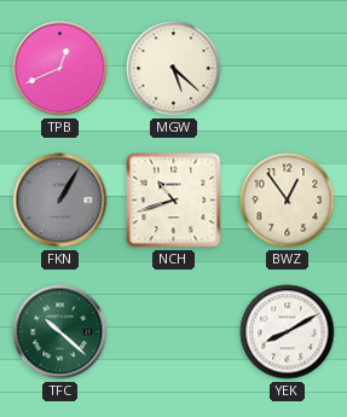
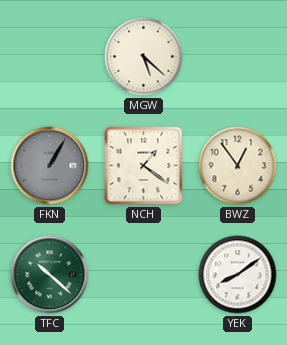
TPB: 12:41 -> none (60, 69)
NCH: 10:42 -> 1:21 (144, 166)
YEK: 8:10 -> 8:09 (238, 275)
